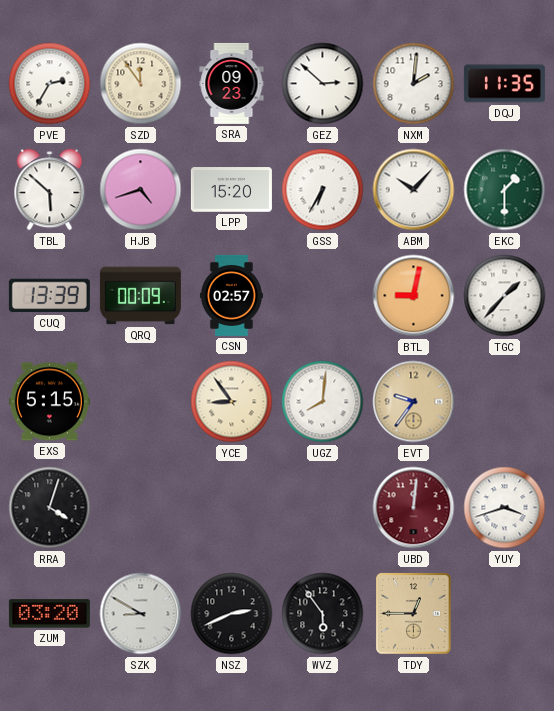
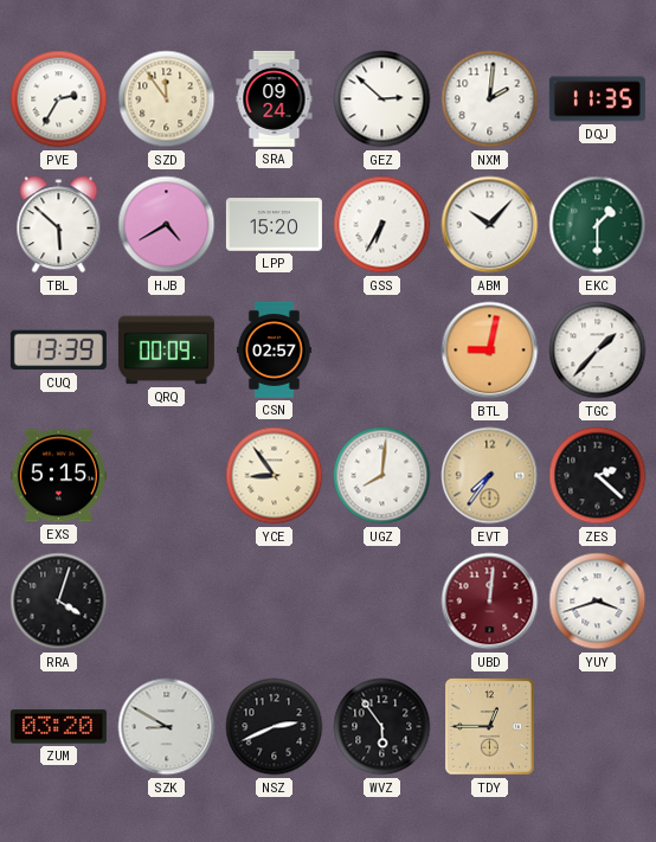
SRA: 09:23 -> 09:24 (275, 98)
HJB: 4:42 -> 4:40 (167, 225)
EVT: 9:36 -> 7:36 (490, 476)
ZES: none -> 2:22 (598, 476)
